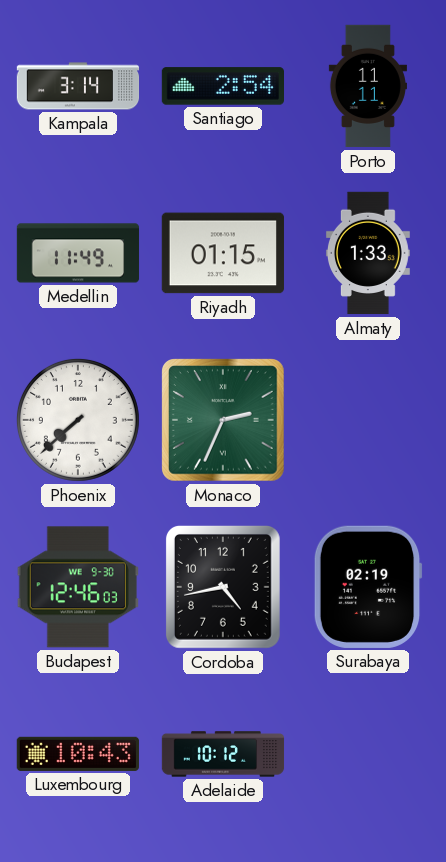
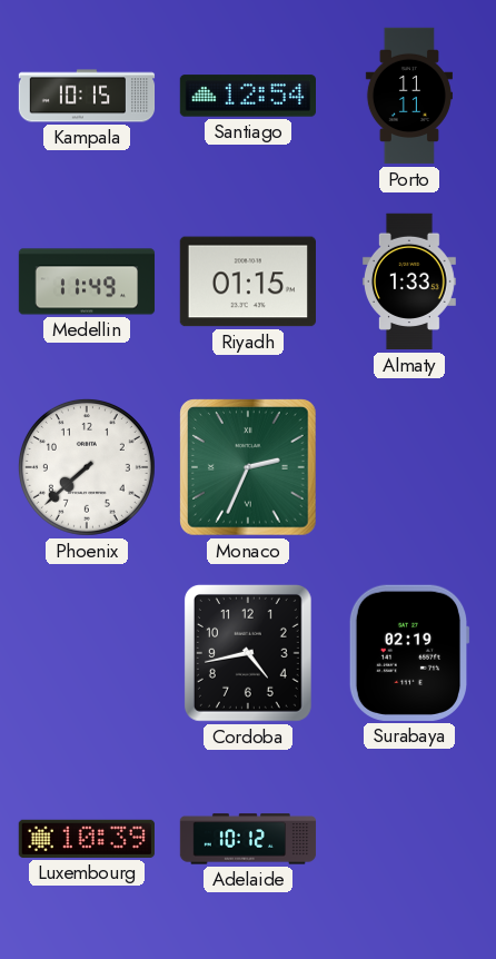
Kampala: 3:14 -> 10:15 (87, 96)
Santiago: 2:54 -> 12:54 (247, 96)
Budapest: 12:46 -> none (78, 587)
Luxembourg: 10:43 -> 10:39 (87, 839)
